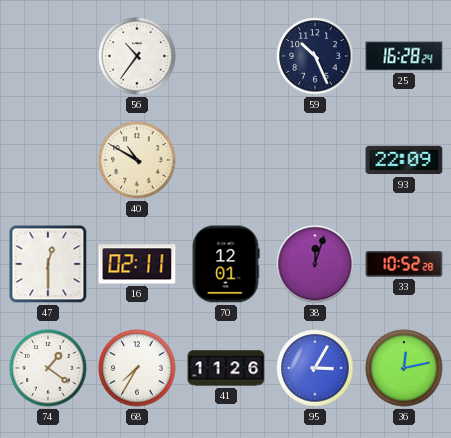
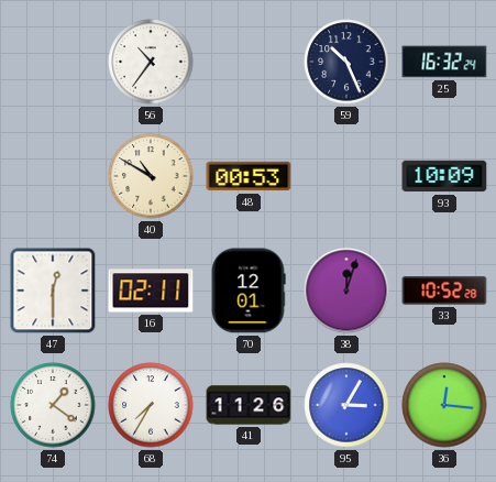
25: 16:28 -> 16:32 (444, 62)
48: none -> 00:53 (249, 176)
93: 22:09 -> 10:09 (444, 176)
36: 12:13 -> 12:16 (444, 405)
